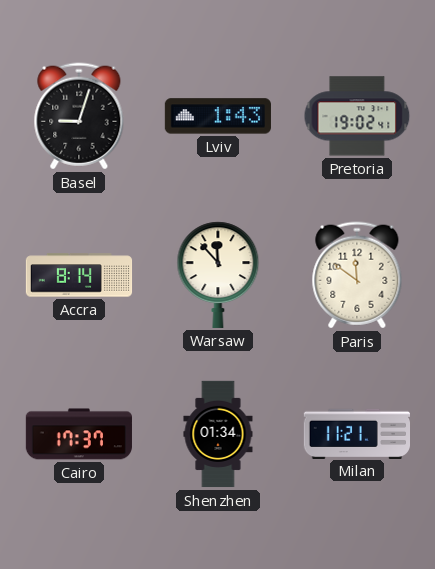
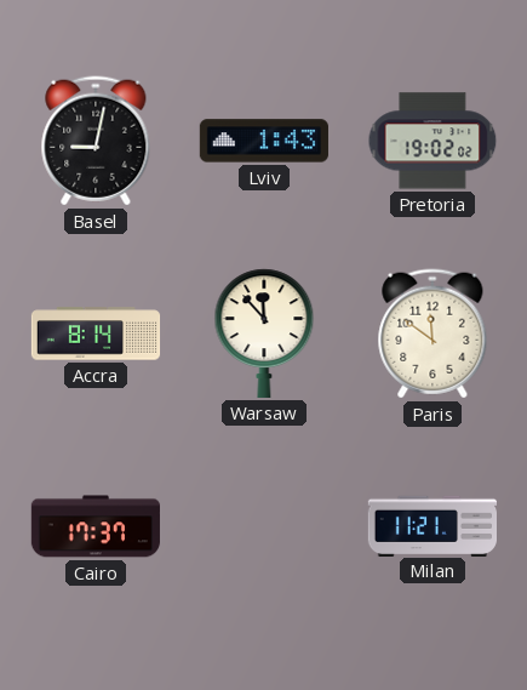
Basel: 9:03 -> 9:02 (96, 141)
Pretoria: 19:02:41 -> 19:02:02 (433, 141)
Shenzhen: 01:34 -> none (218, 434)
